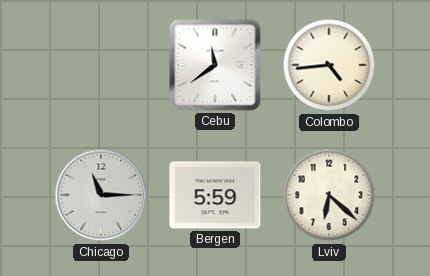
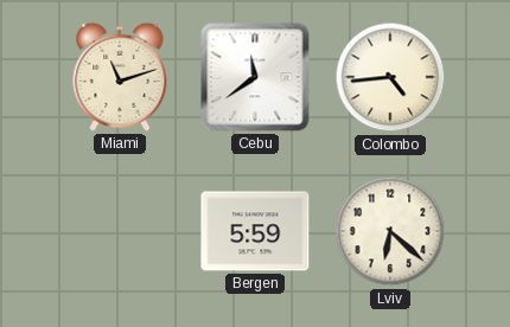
Miami: none -> 11:12 (120, 77)
Chicago: 11:15 -> none (101, 195)
